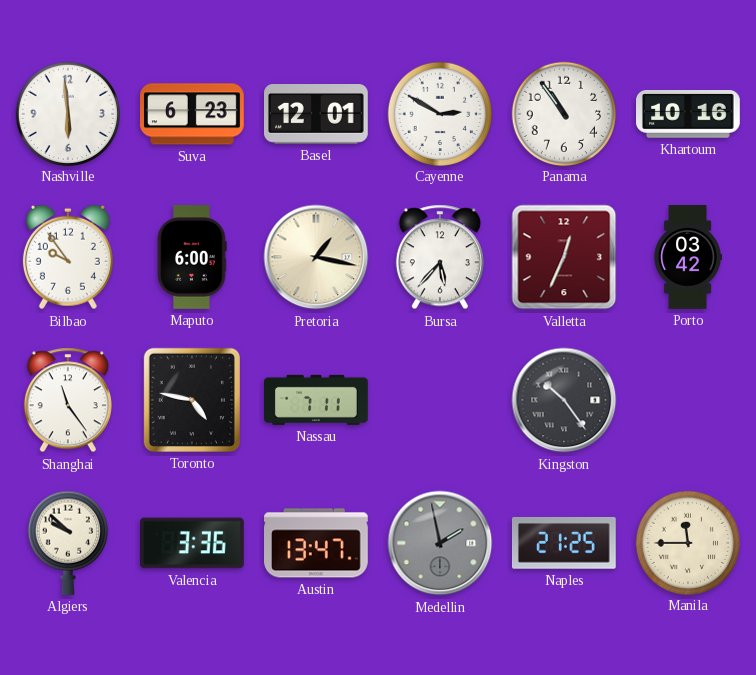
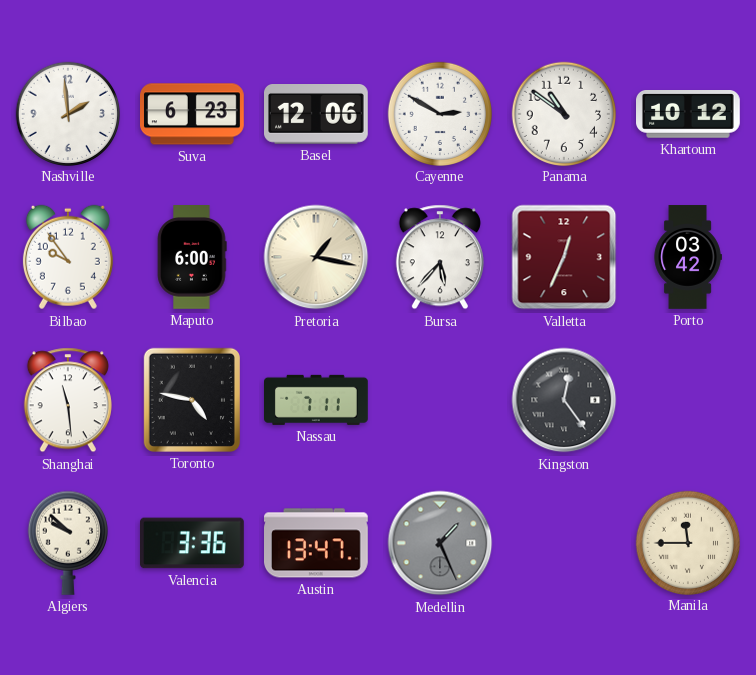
Nashville: 5:59 -> 1:59 (67, 113)
Basel: 12:01 -> 12:06 (317, 115)
Panama: 10:54 -> 10:51 (563, 113)
Khartoum: 10:16 -> 10:12 (689, 115)
Shanghai: 11:24 -> 11:29 (68, 400)
Kingston: 10:24 -> 12:24 (564, 400)
Medellin: 1:58 -> 1:26 (440, 543)
Naples: 21:25 -> none (564, 543)
